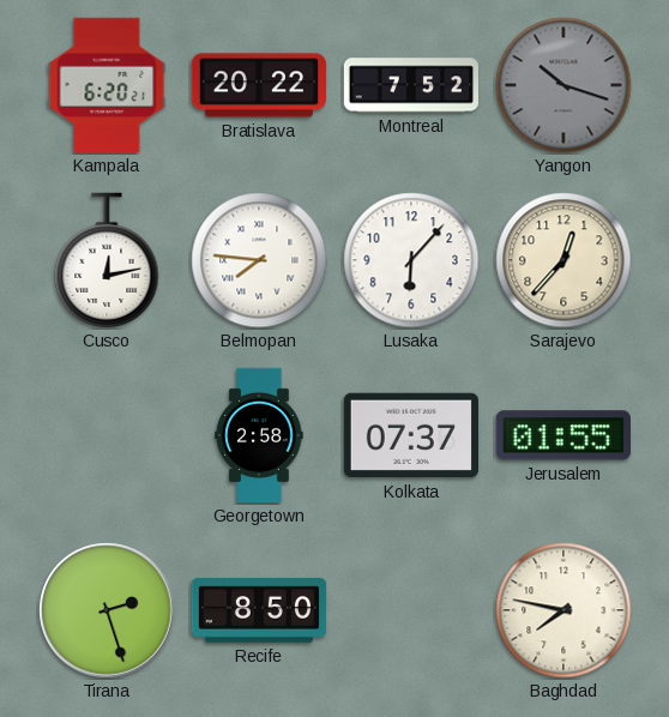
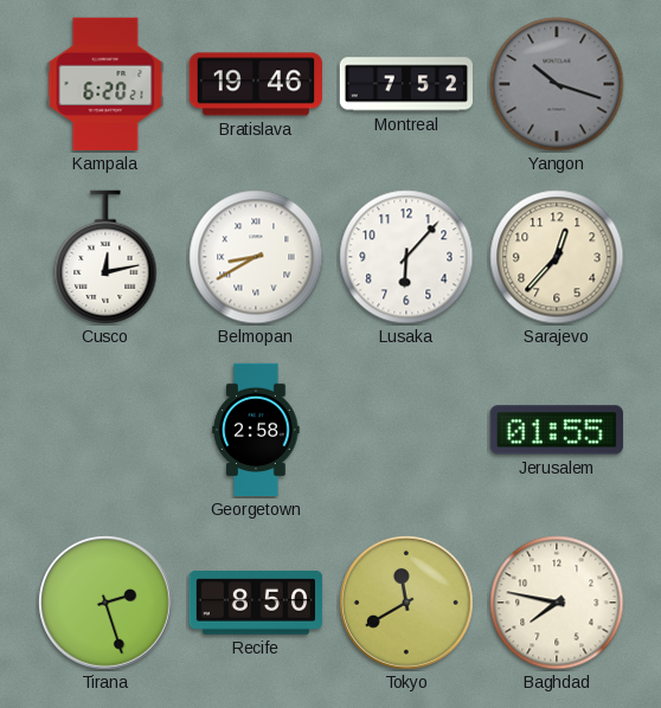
Bratislava: 20:22 -> 19:46 (255, 84)
Belmopan: 7:46 -> 8:40 (256, 257)
Kolkata: 07:37 -> none (410, 435)
Tokyo: none -> 11:40 (407, 604)
